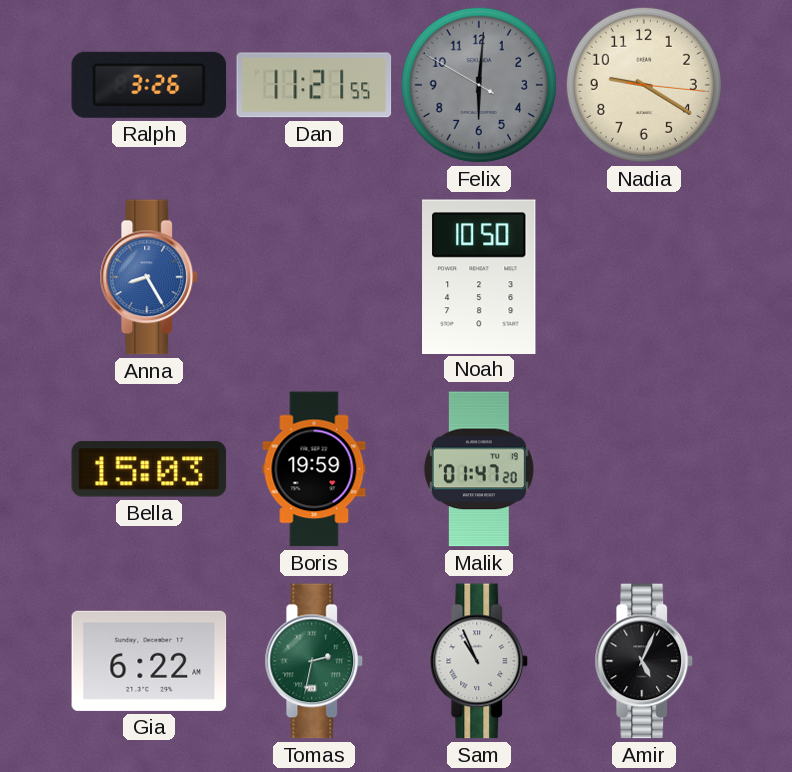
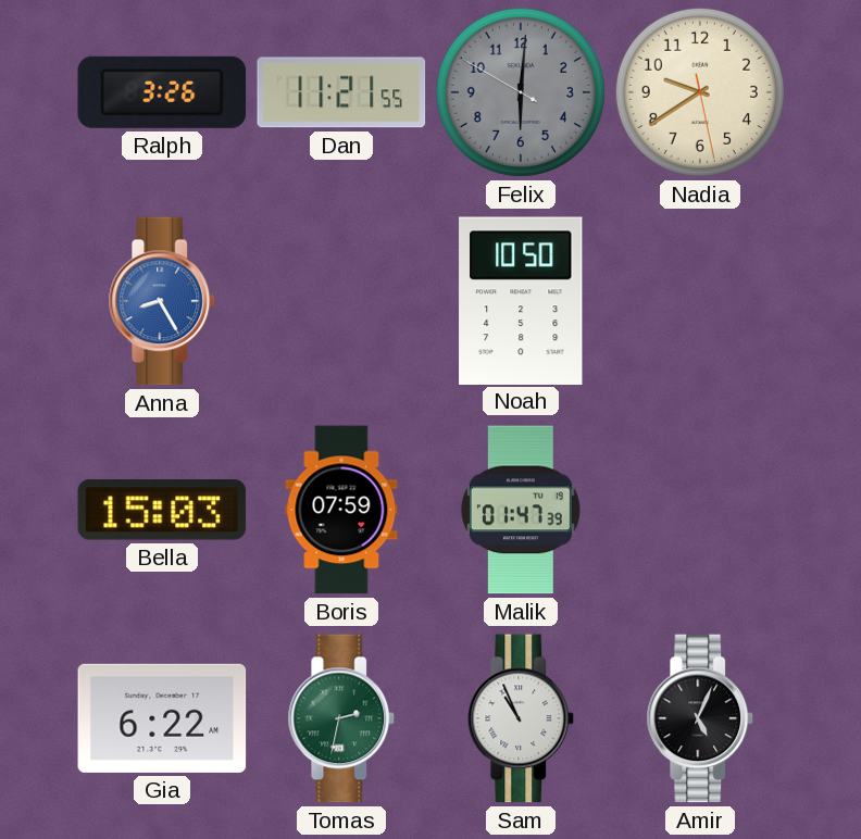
Nadia: 9:20 -> 9:39 (700, 92)
Boris: 19:59 -> 07:59 (341, 510)
Malik: 01:47:20 -> 01:47:39 (521, 510)
